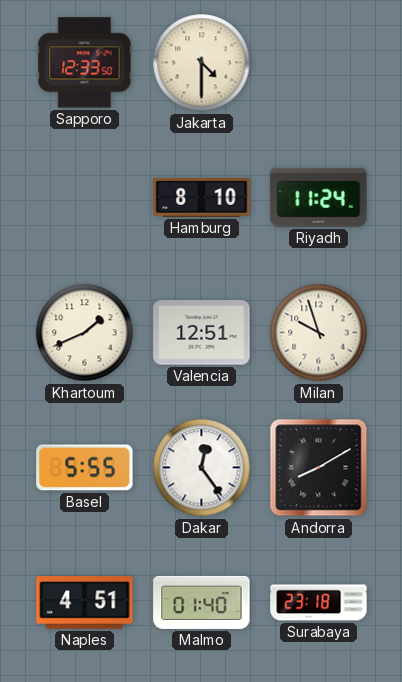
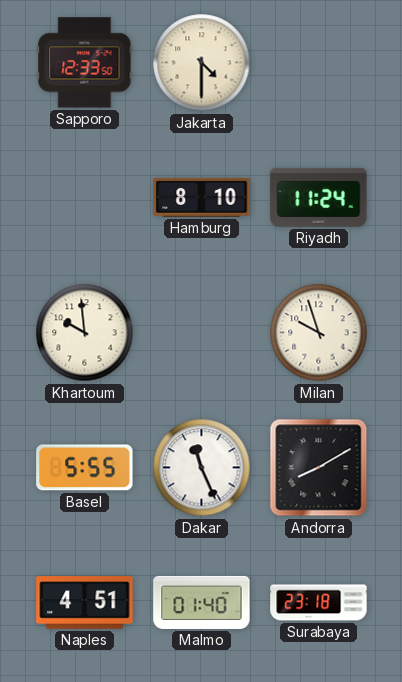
Khartoum: 1:41 -> 9:59 (85, 333)
Valencia: 12:51 -> none (202, 333)
Dakar: 12:24 -> 11:26 (202, 468)
